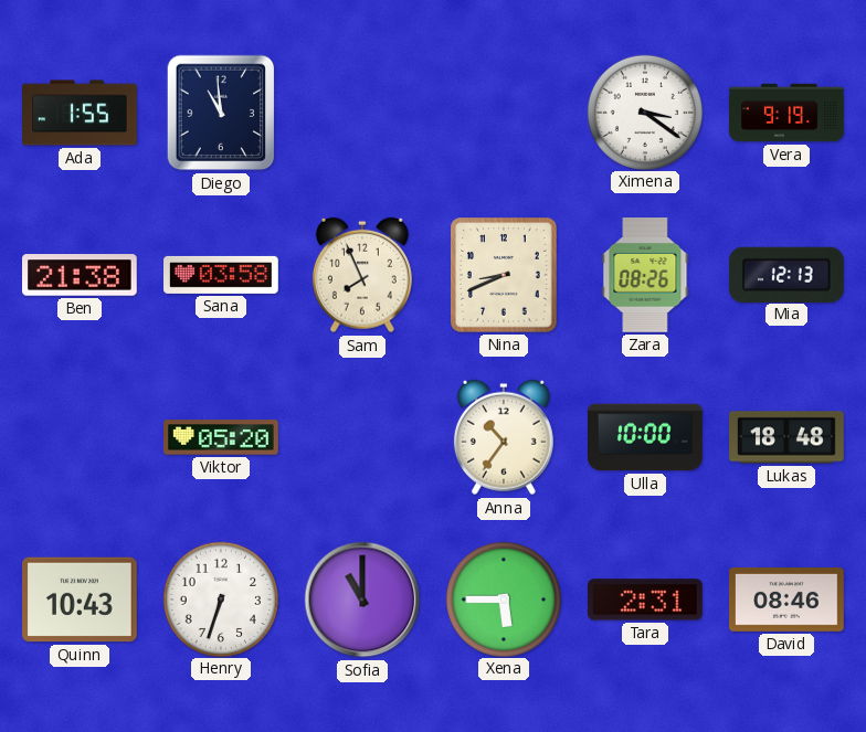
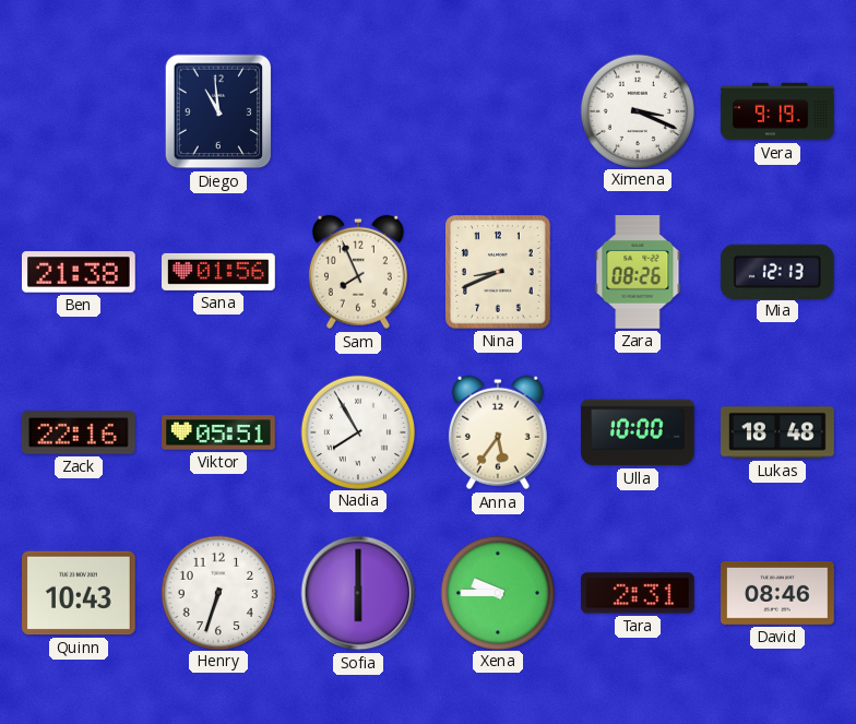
Ada: 1:55 -> none (80, 113)
Ximena: 3:21 -> 3:19 (637, 110)
Sana: 03:58 -> 01:56 (218, 272)
Zack: none -> 22:16 (79, 432)
Viktor: 05:20 -> 05:51 (218, 432)
Nadia: none -> 7:55 (357, 431)
Anna: 10:36 -> 5:36 (498, 432)
Sofia: 11:00 -> 6:00 (358, 593)
Xena: 5:45 -> 9:45 (497, 592)
